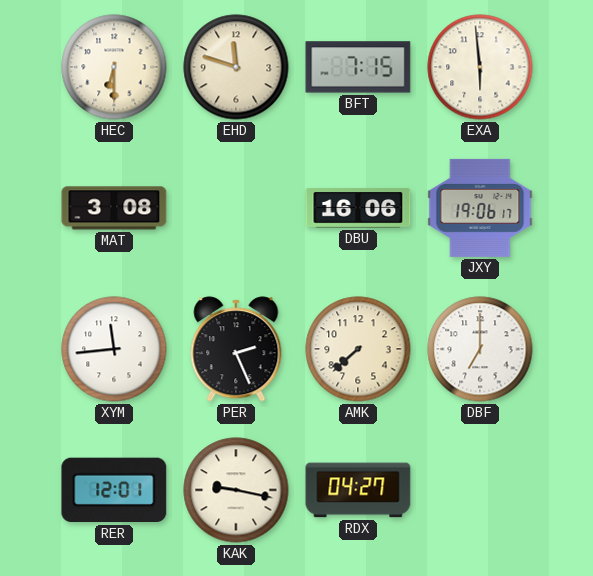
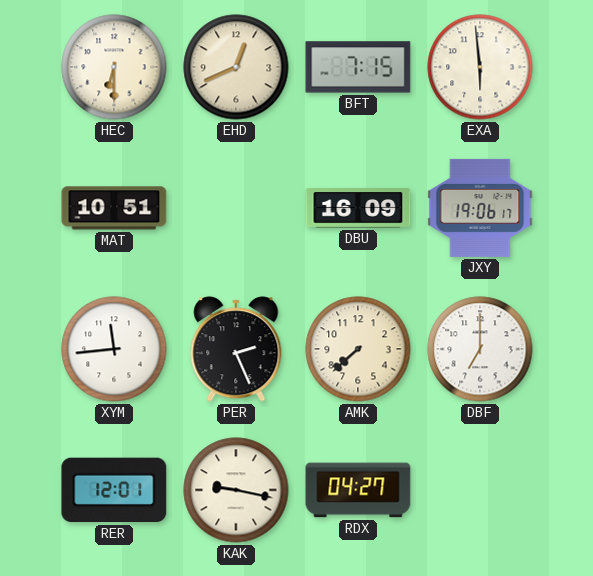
EHD: 11:48 -> 12:41 (236, 67)
MAT: 3:08 -> 10:51 (114, 208)
DBU: 16:06 -> 16:09 (358, 208)
